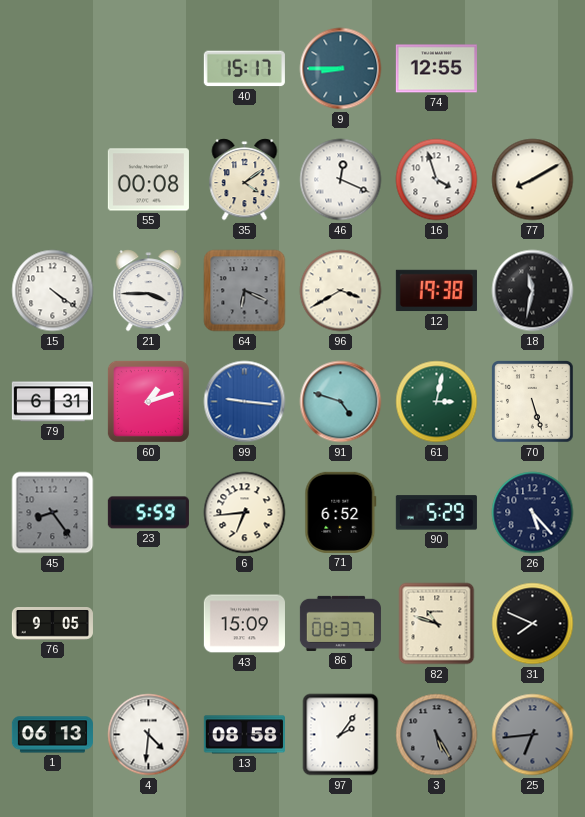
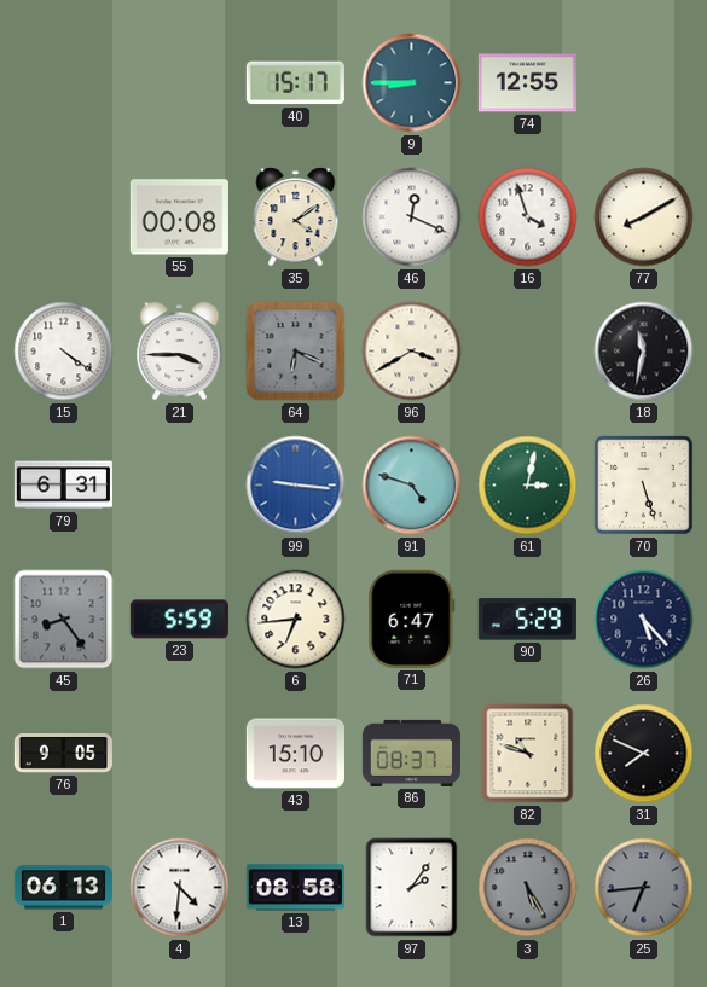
12: 19:38 -> none (436, 291)
60: 1:12 -> none (148, 401)
71: 6:52 -> 6:47 (412, 619)
43: 15:09 -> 15:10 (295, 754)
